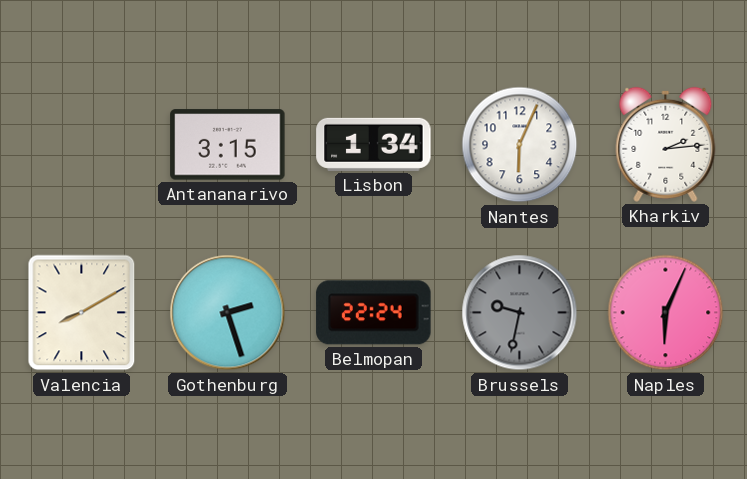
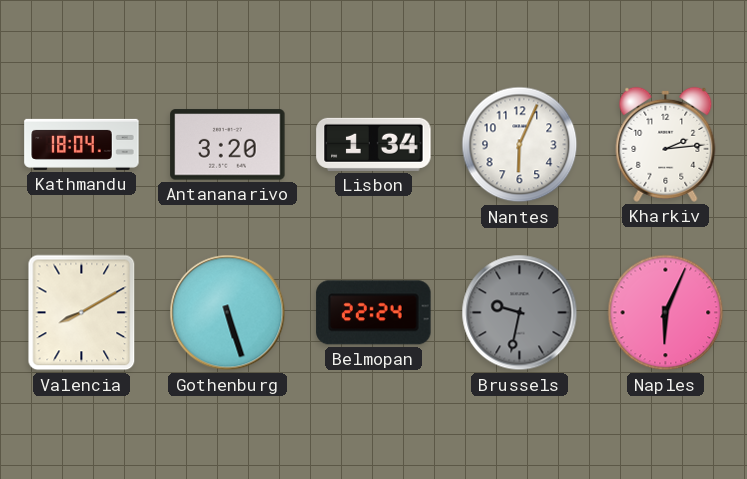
Kathmandu: none -> 18:04 (82, 144)
Antananarivo: 3:15 -> 3:20 (228, 145)
Gothenburg: 2:27 -> 5:27 (228, 313)
